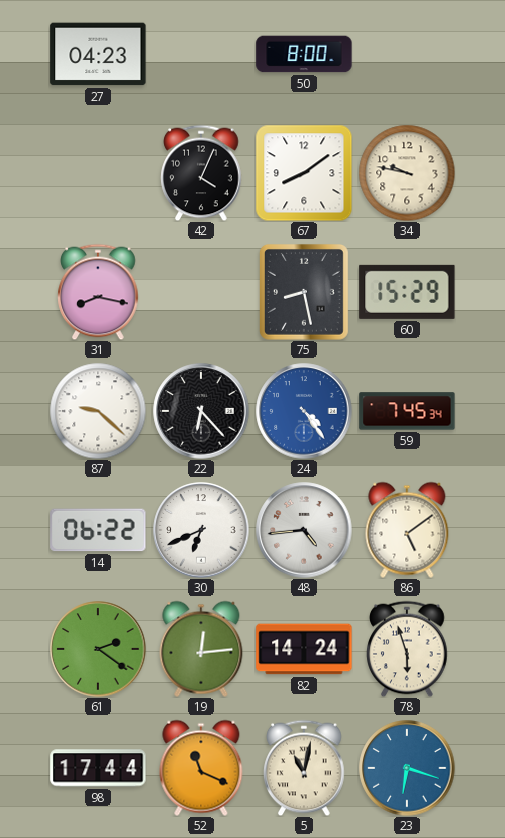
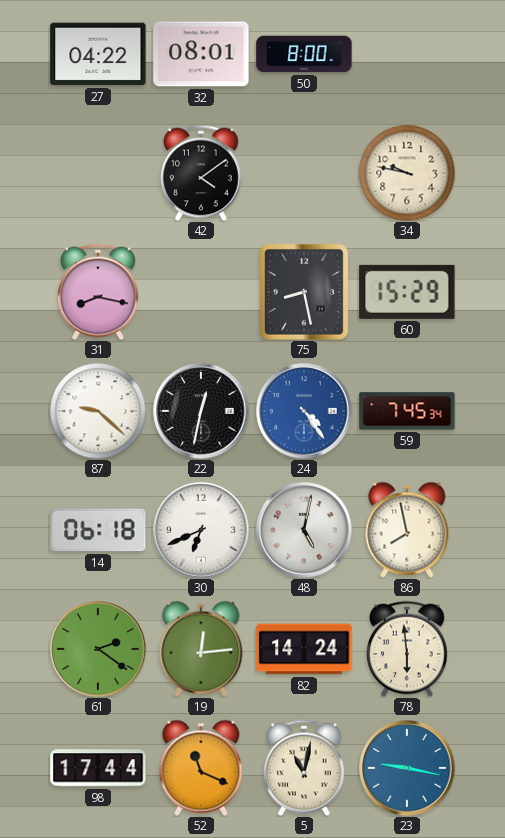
27: 04:23 -> 04:22 (98, 54)
32: none -> 08:01 (201, 54)
42: 4:04 -> 4:09 (201, 173)
67: 8:09 -> none (304, 173)
22: 6:23 -> 12:32 (201, 411)
14: 06:22 -> 06:18 (98, 530)
48: 4:44 -> 5:02 (304, 530)
86: 5:09 -> 7:58 (407, 530)
78: 5:57 -> 5:59 (407, 649)
23: 6:18 -> 9:17 (407, 768)
